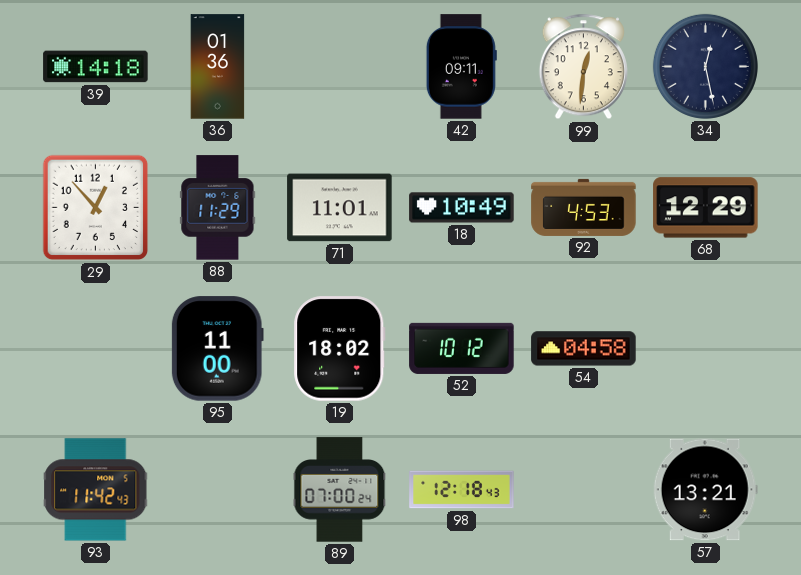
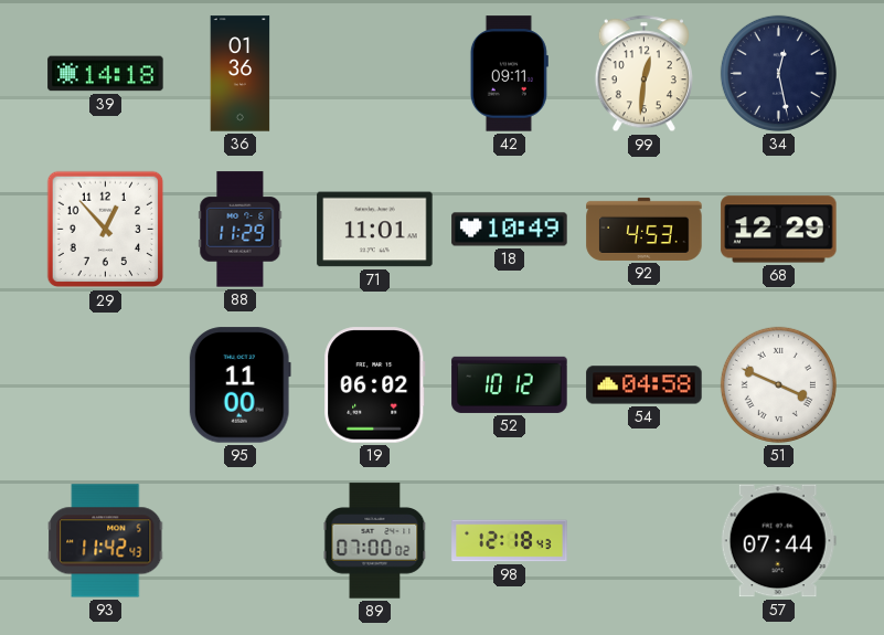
19: 18:02 -> 06:02 (375, 385)
51: none -> 3:49 (778, 384)
89: 07:00:24 -> 07:00:02 (375, 541)
57: 13:21 -> 07:44 (778, 541)
